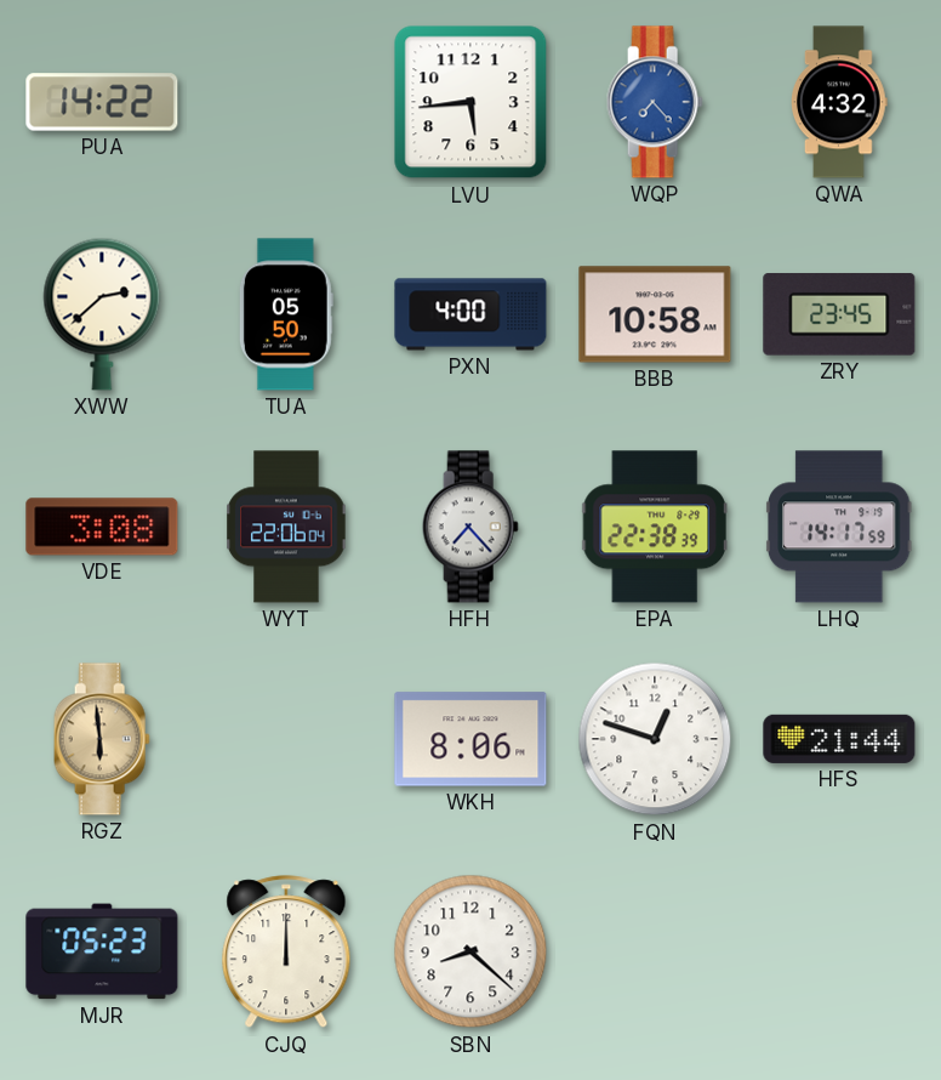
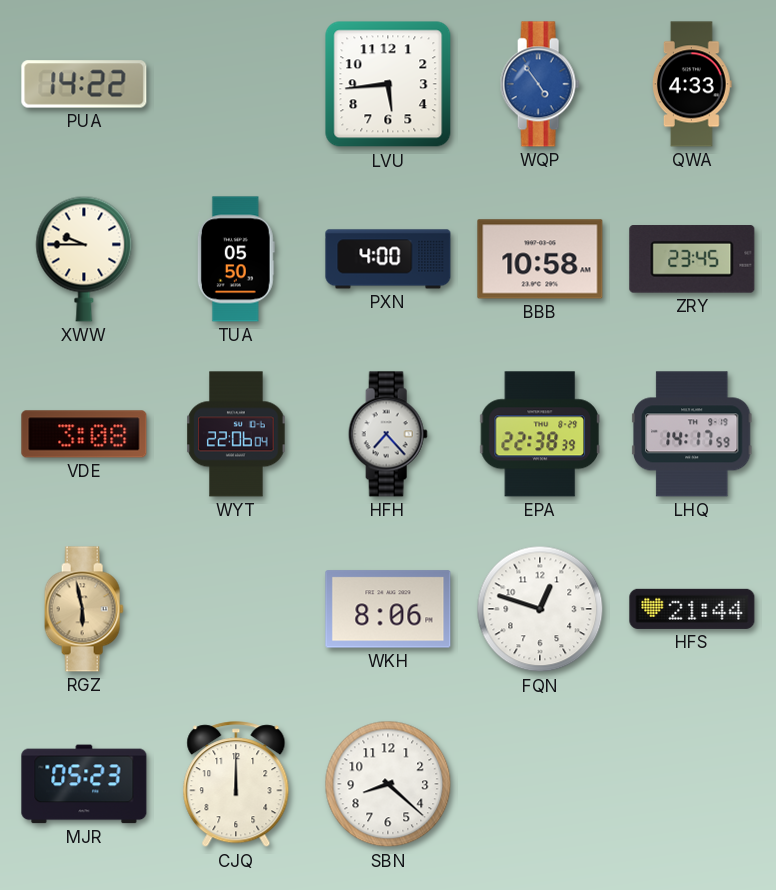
WQP: 7:23 -> 4:54 (540, 84)
QWA: 4:32 -> 4:33 (693, 84)
XWW: 2:38 -> 9:45 (84, 259)
RGZ: 5:59 -> 5:58 (84, 609)
